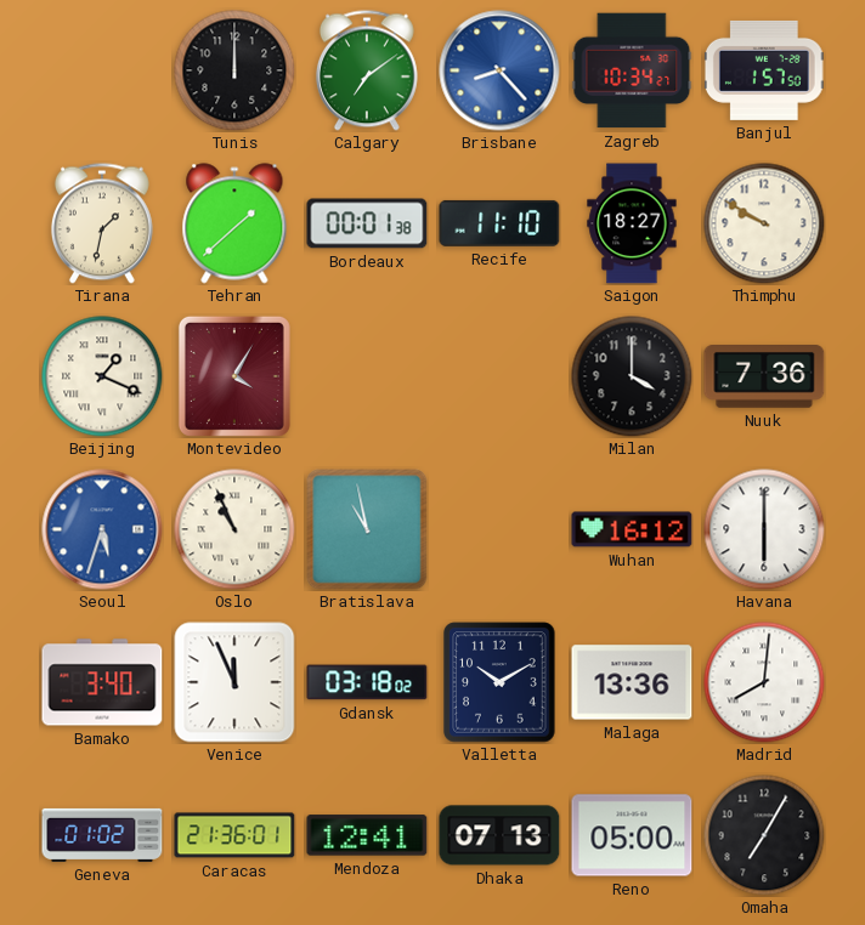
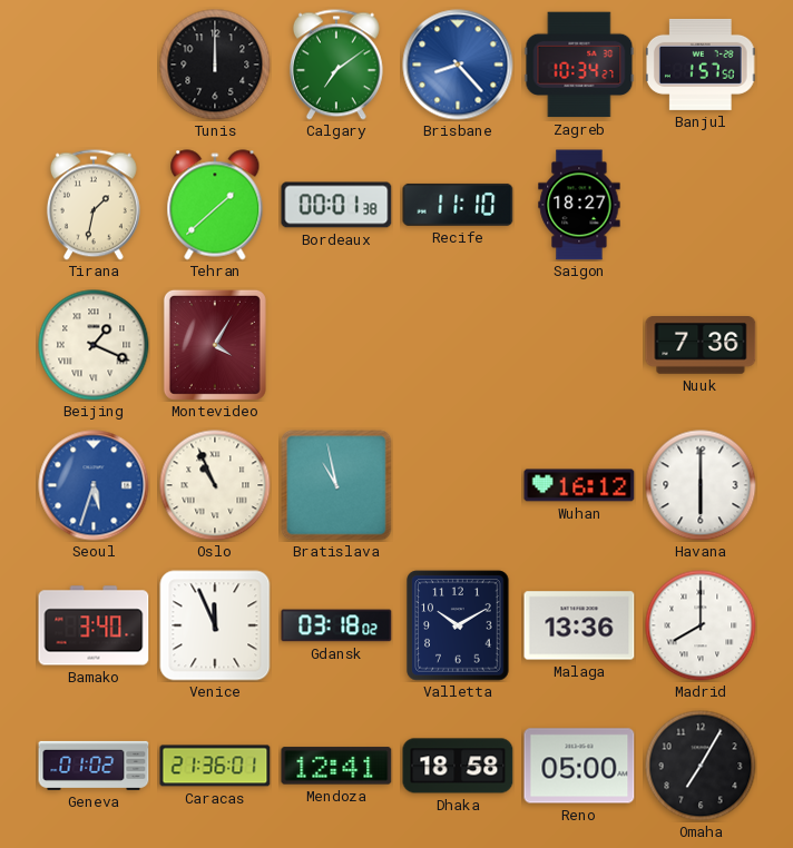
Thimphu: 9:50 -> none (764, 223)
Milan: 4:00 -> none (632, 376)
Madrid: 8:01 -> 8:00 (701, 625)
Dhaka: 07:13 -> 18:58 (458, 766)
